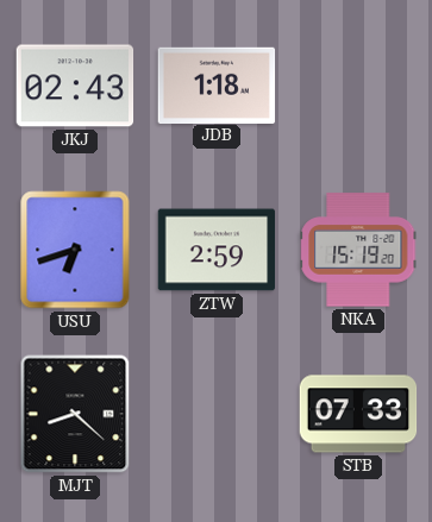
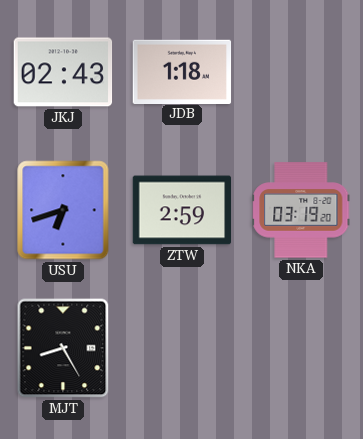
NKA: 15:19 -> 03:19 (301, 210)
MJT: 8:22 -> 8:25 (63, 348)
STB: 07:33 -> none (358, 414)
